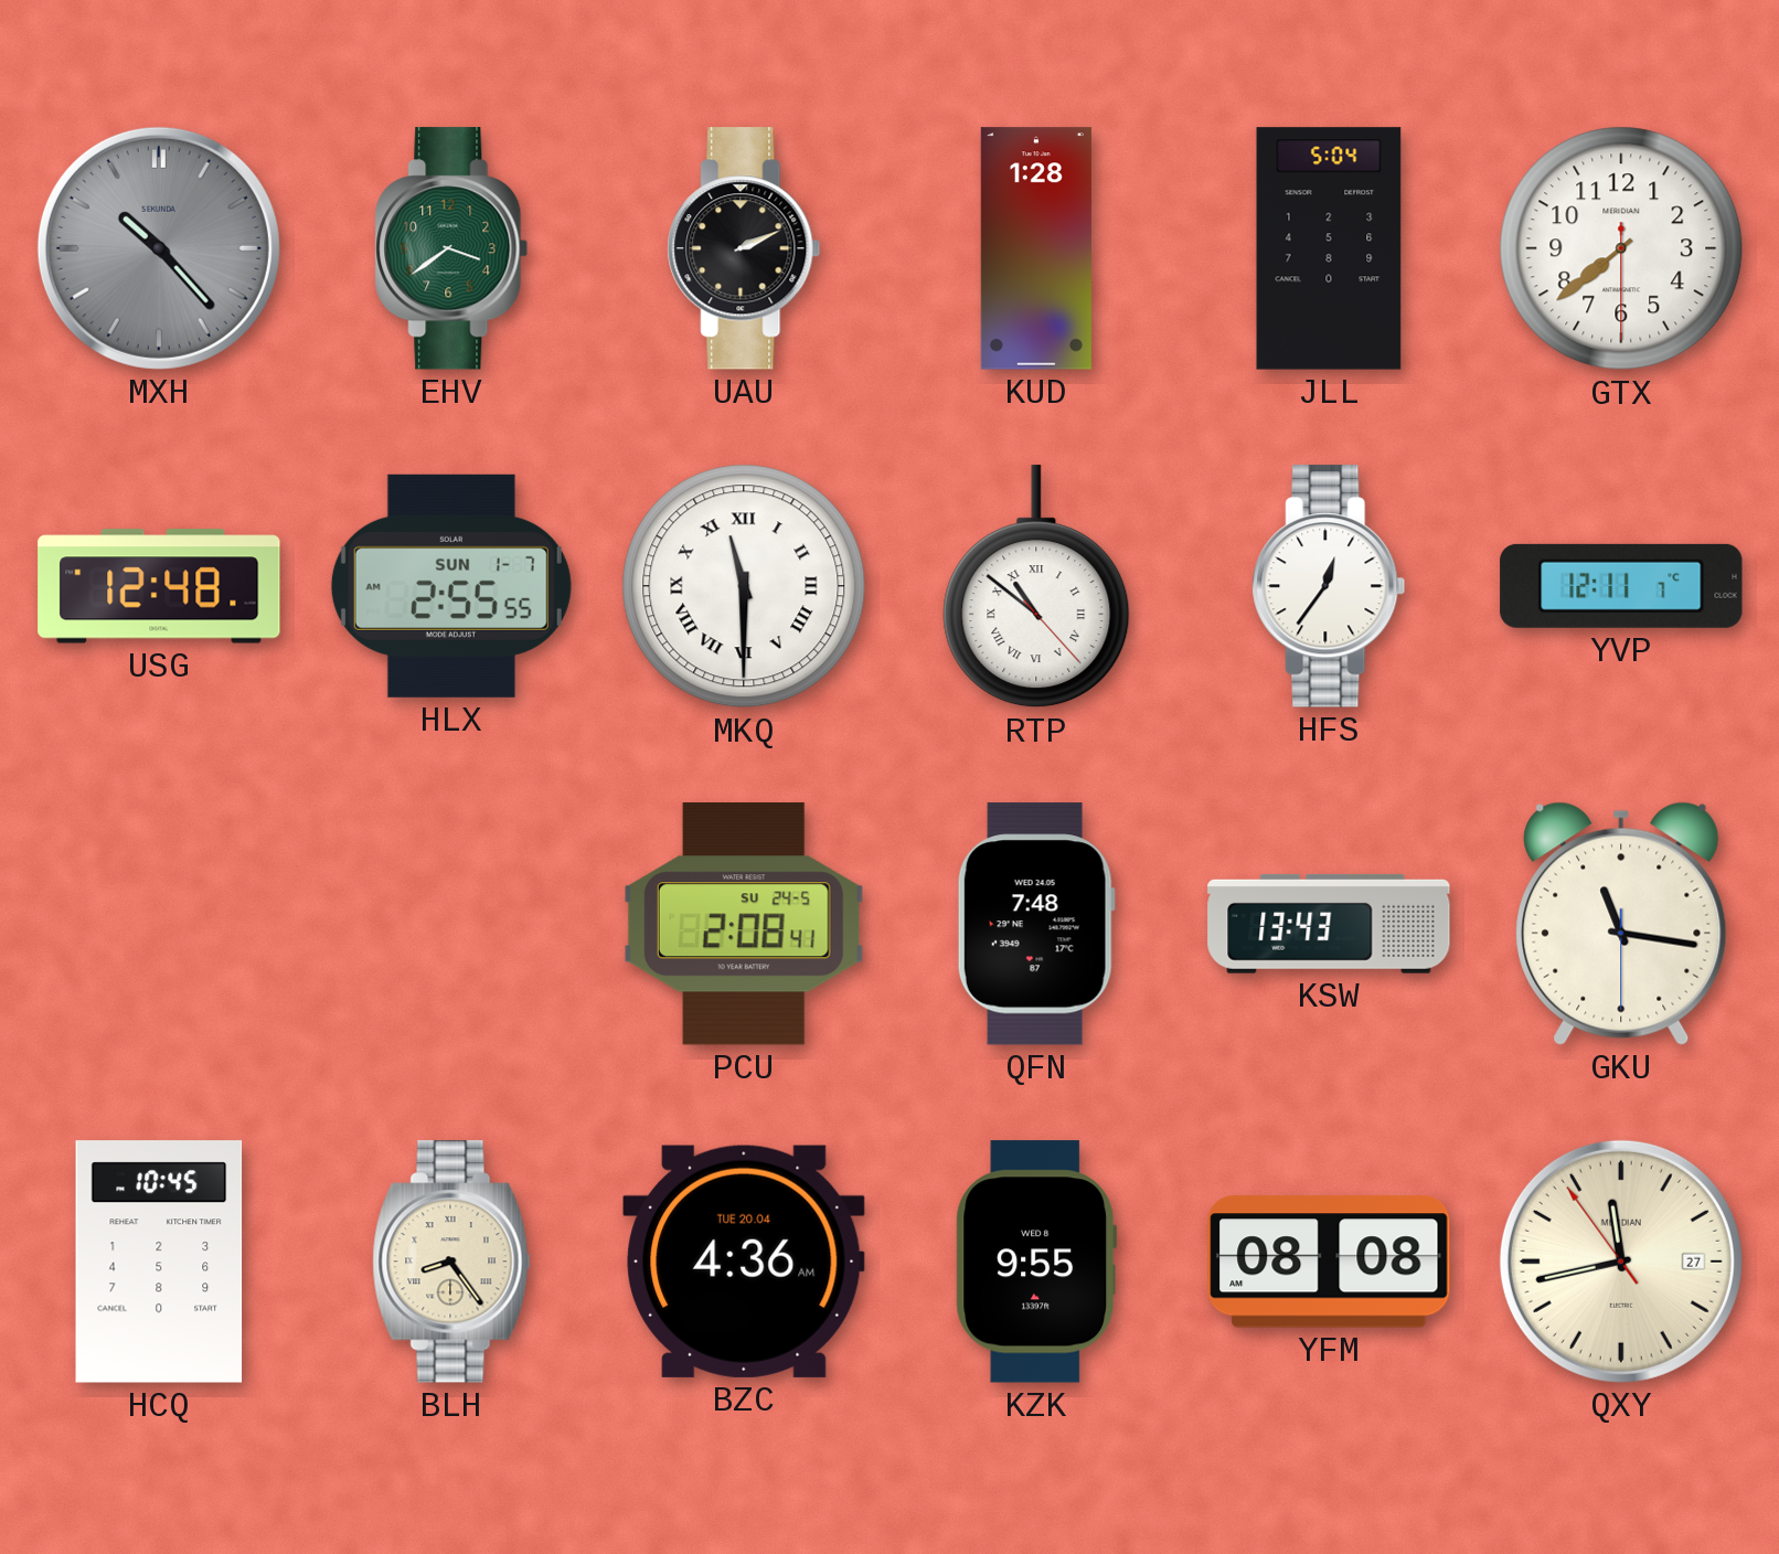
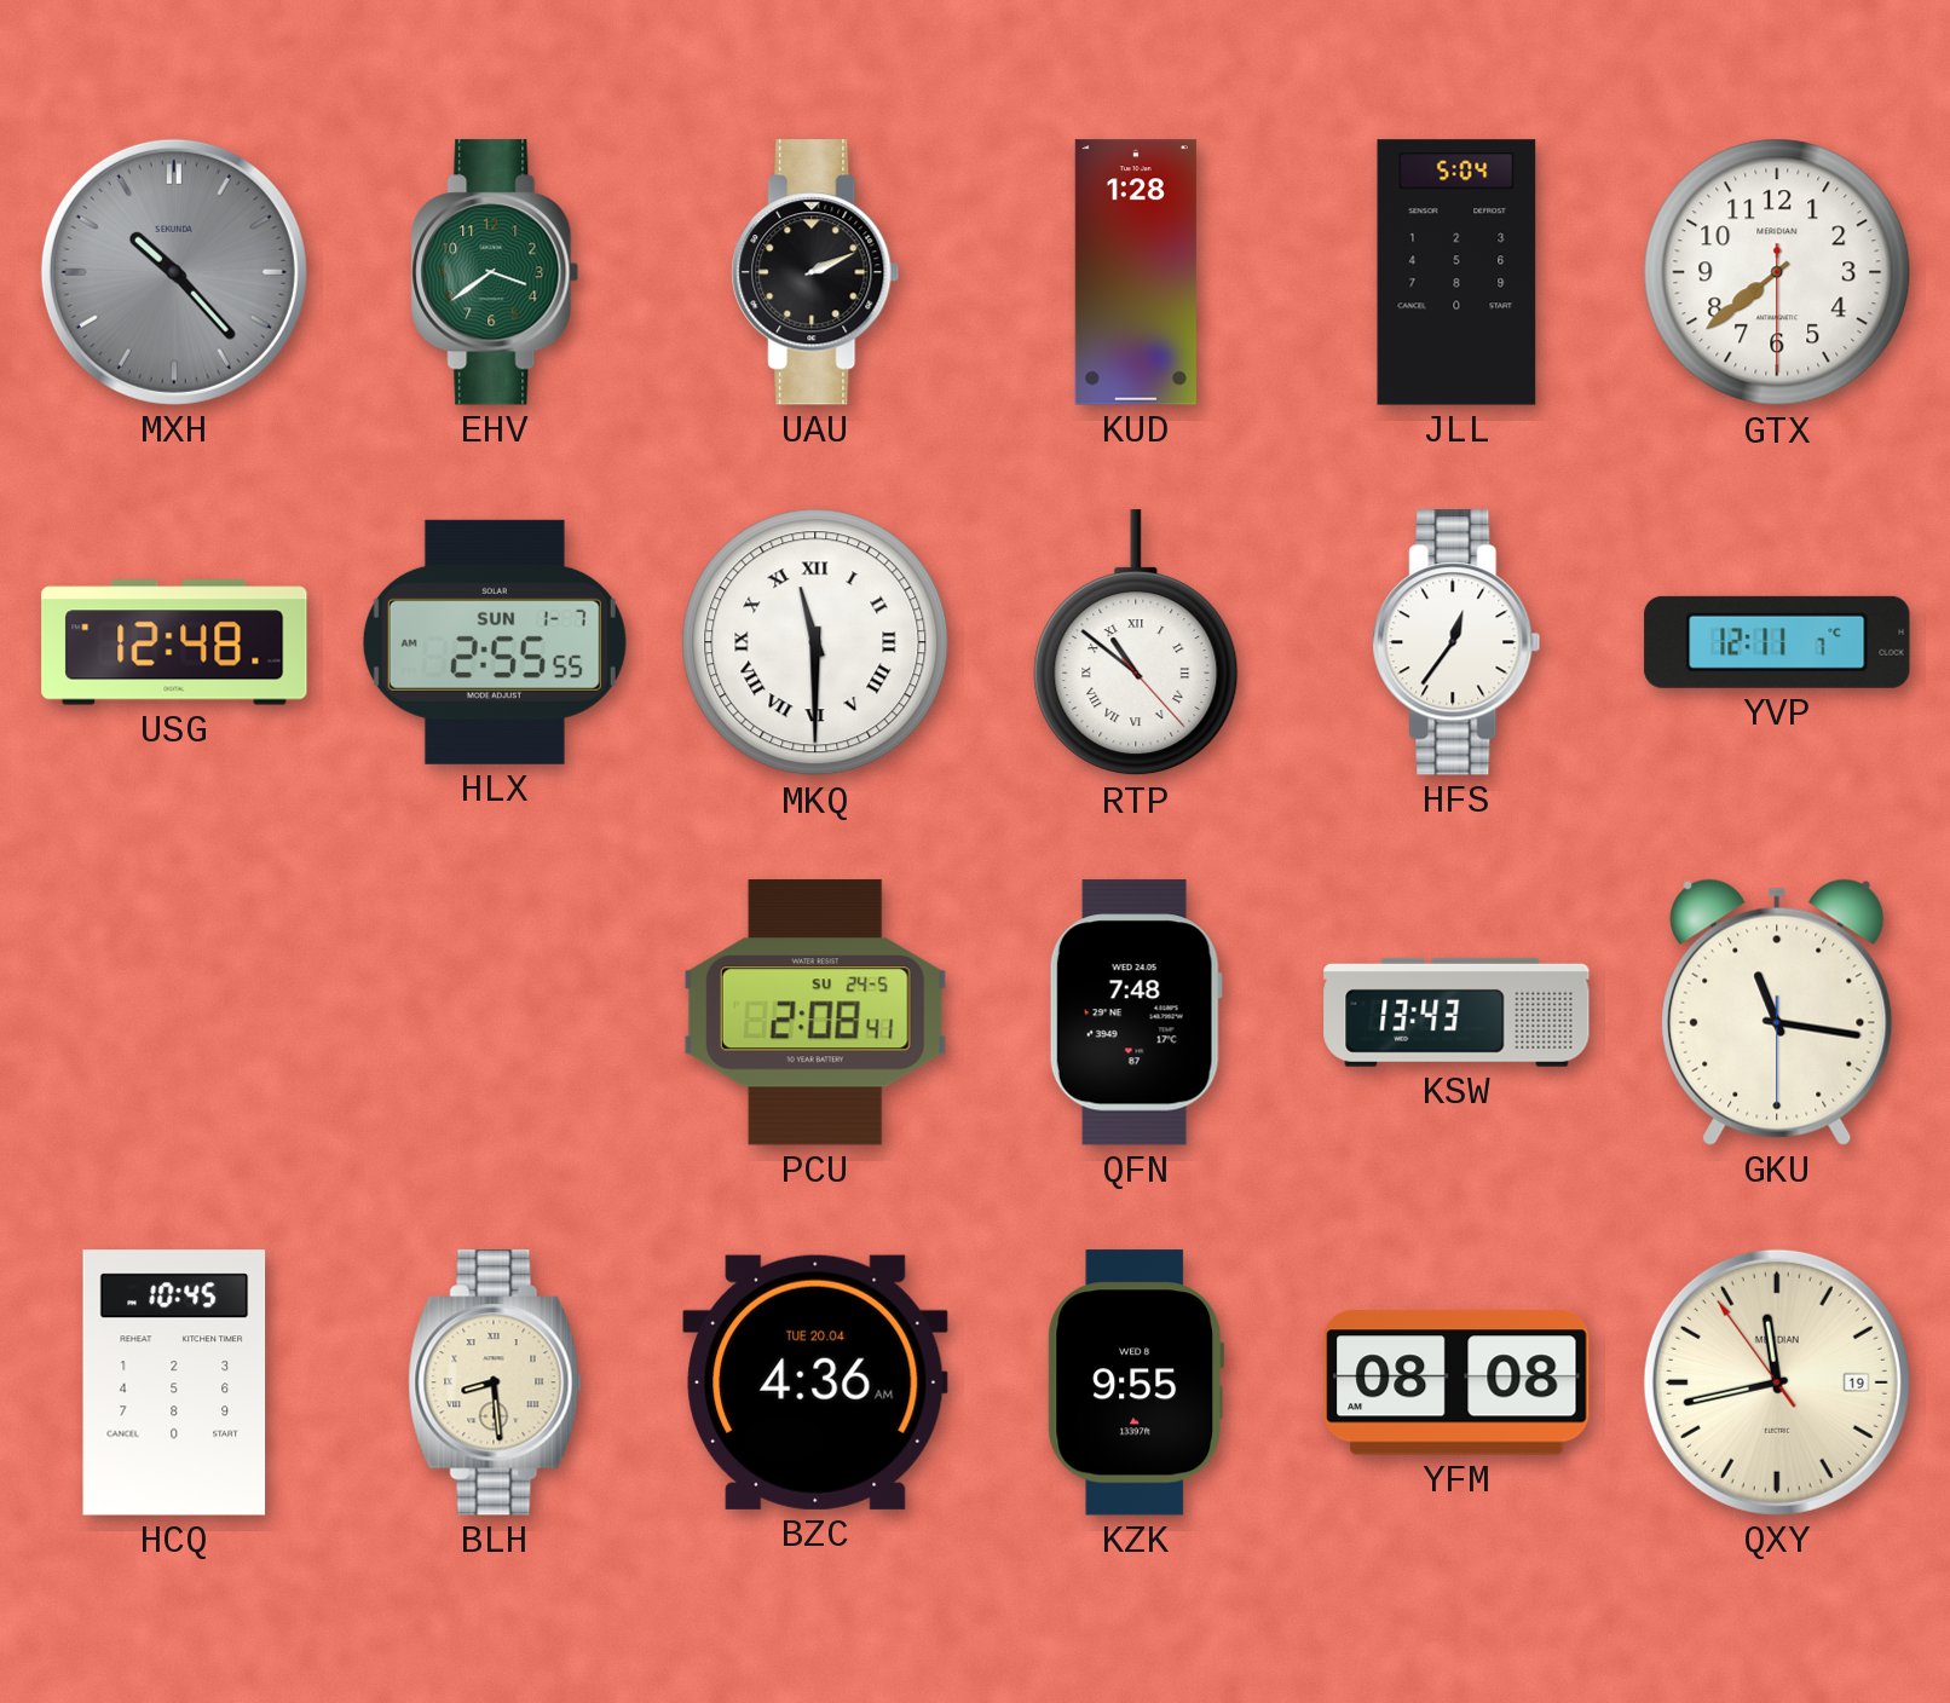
BLH: 8:24 -> 8:29 (495, 1382)
QXY date: 27 -> 19 (1777, 1382)
